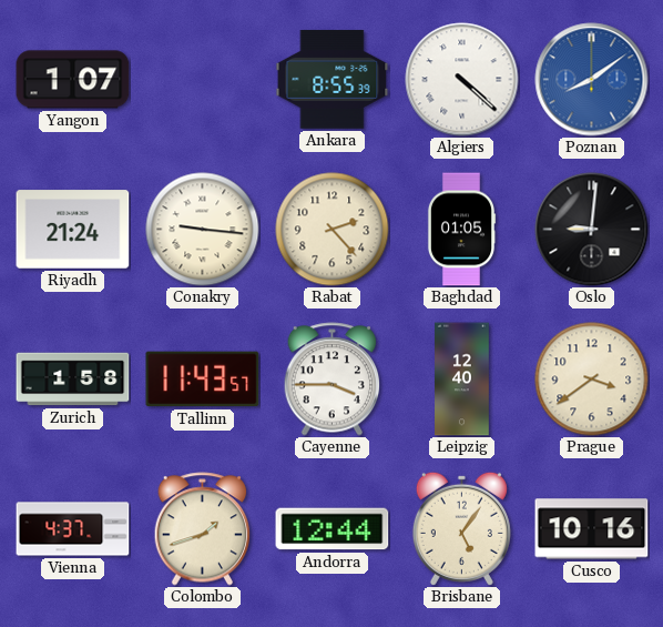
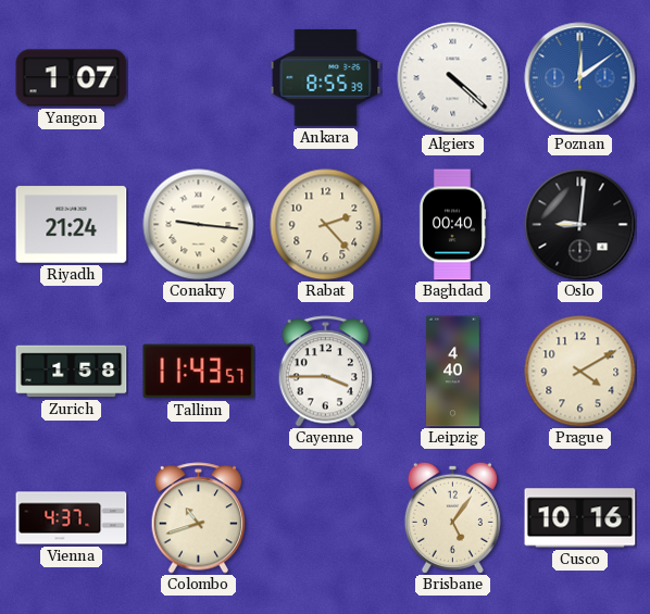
Poznan: 8:09 -> 12:09 (580, 78)
Baghdad: 01:05 -> 00:40 (452, 225)
Leipzig: 12:40 -> 4:40 (453, 372)
Prague: 3:39 -> 4:10 (580, 372)
Colombo: 1:42 -> 10:42 (199, 518)
Andorra: 12:44 -> none (333, 529)
